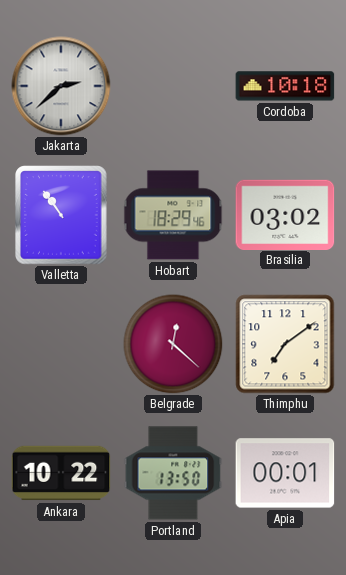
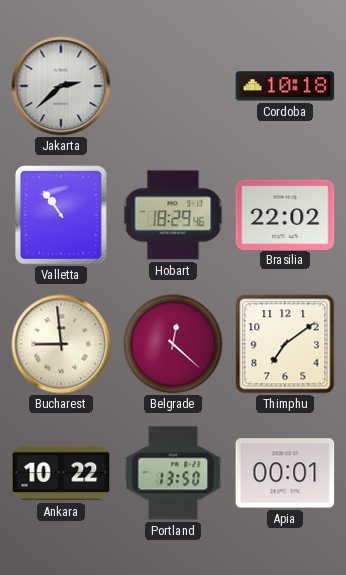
Brasilia: 03:02 -> 22:02 (285, 214)
Bucharest: none -> 8:59 (61, 344)
